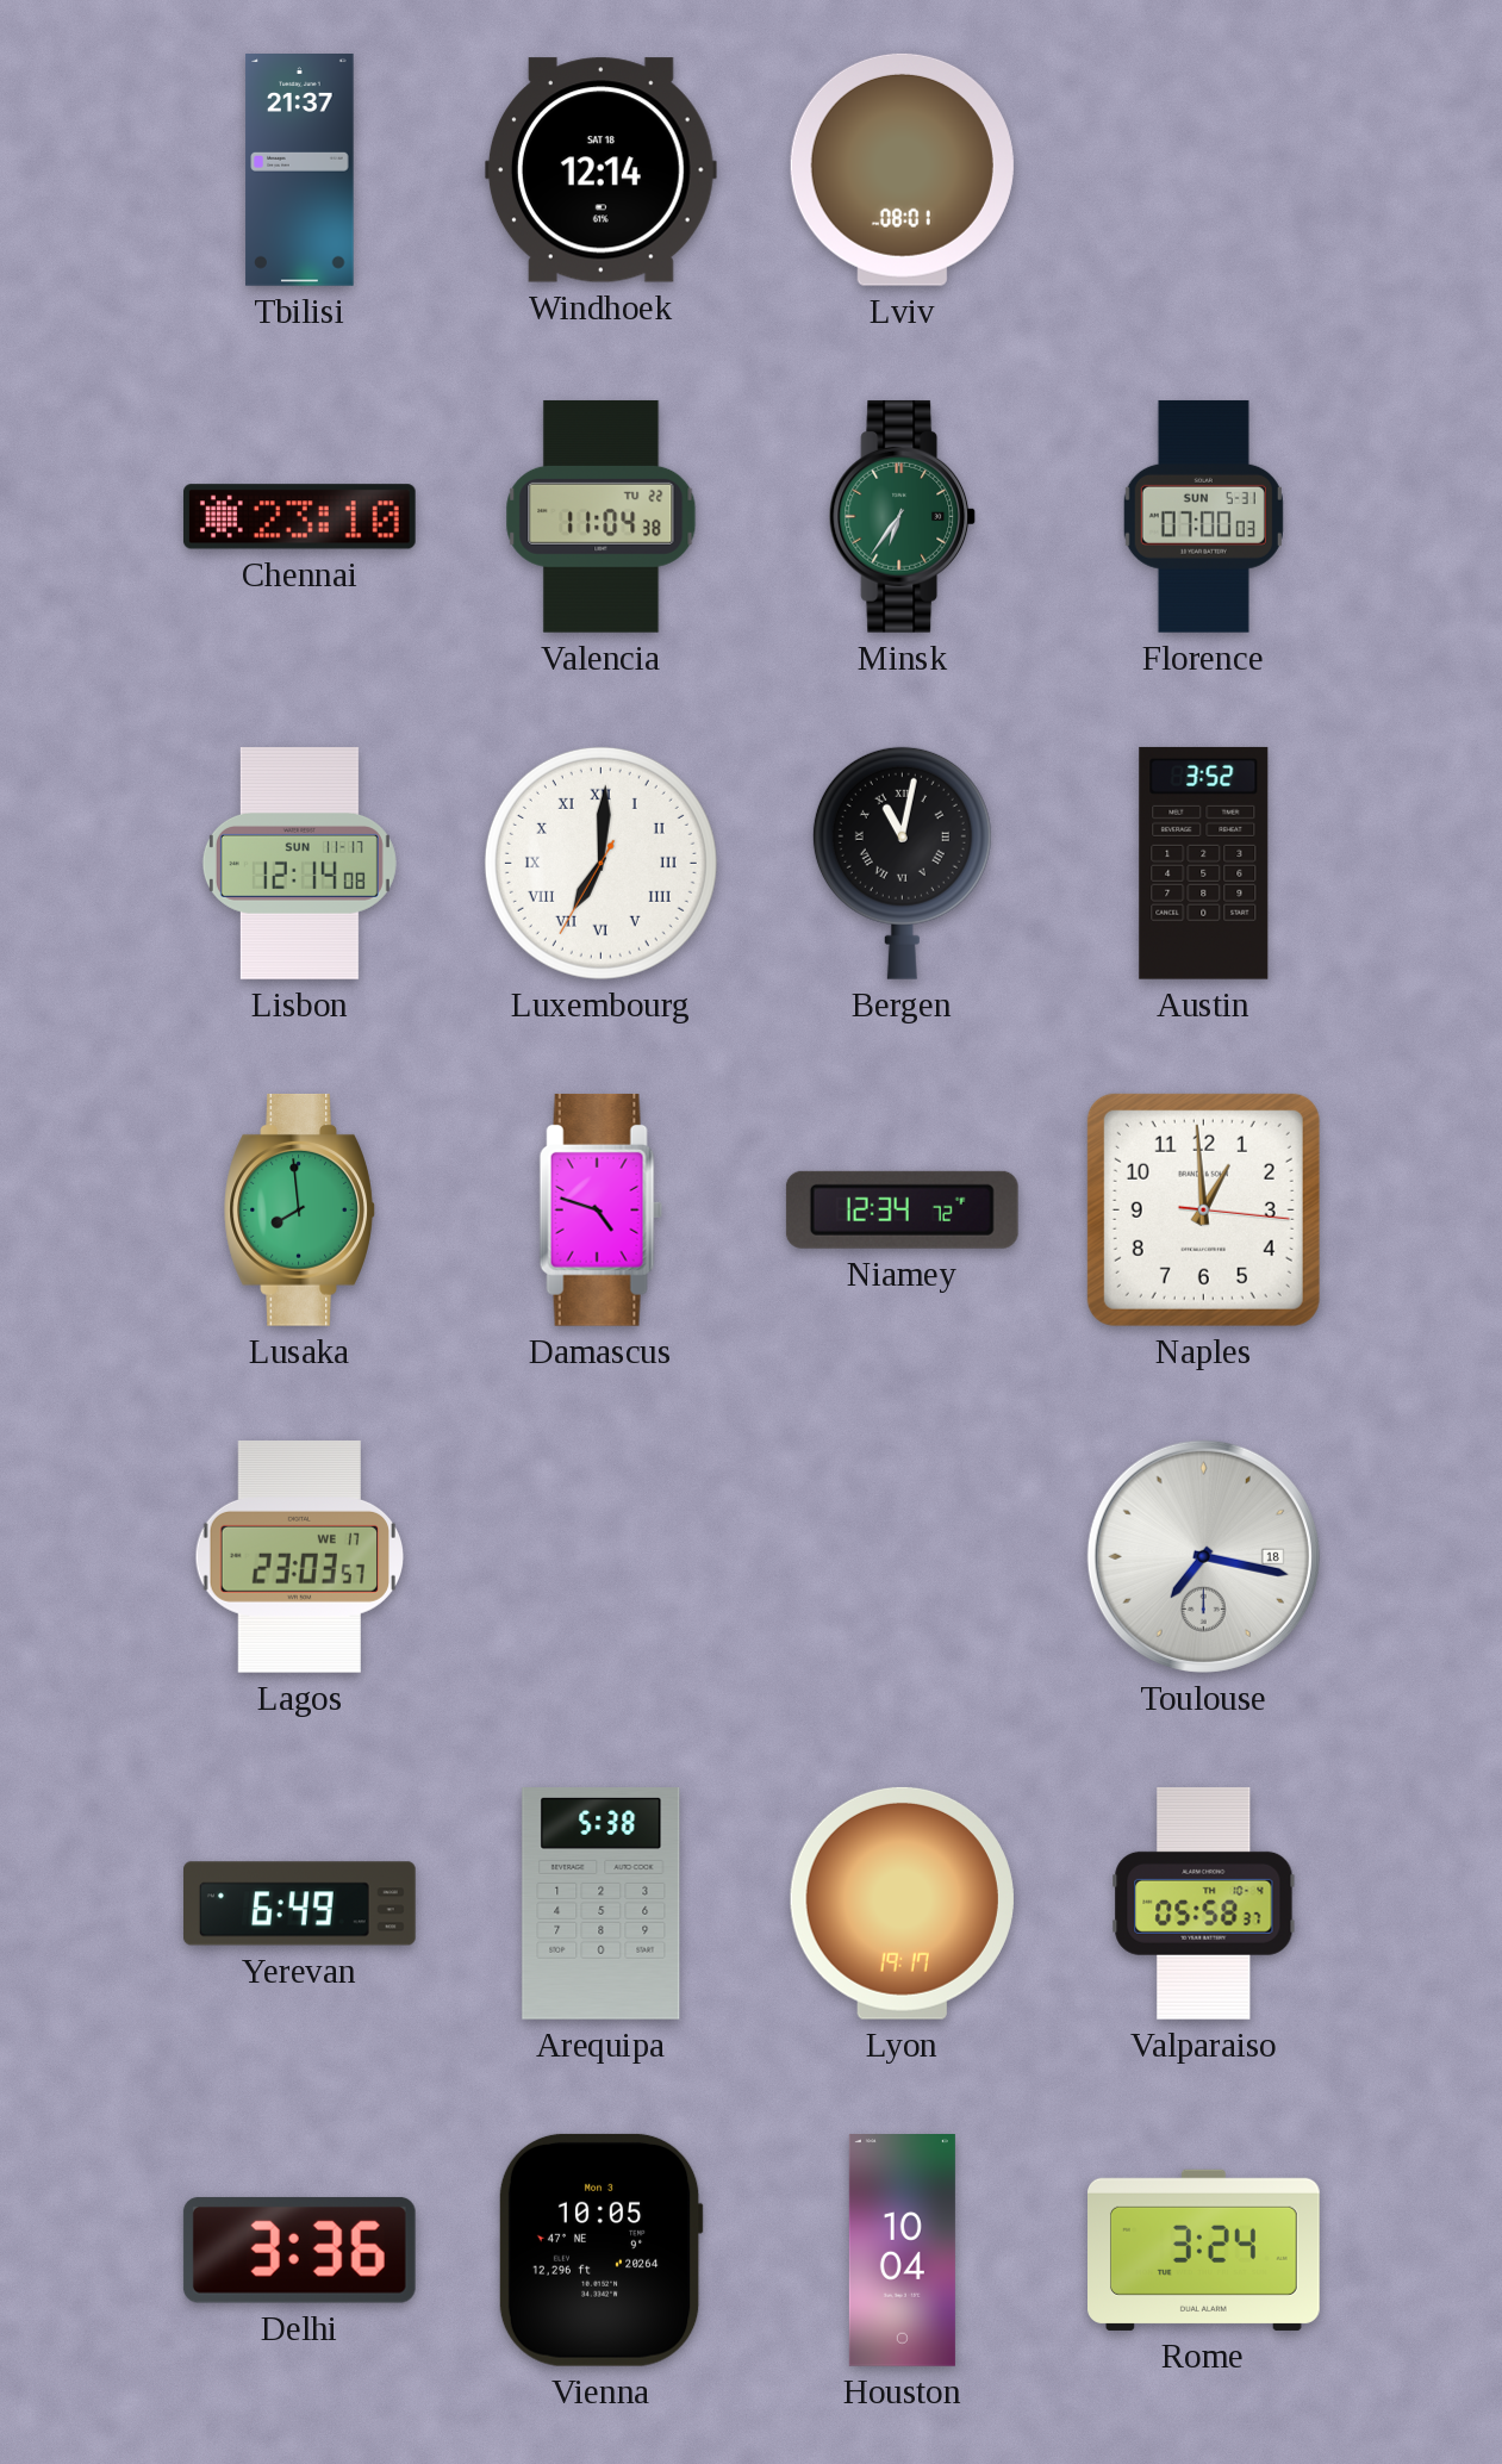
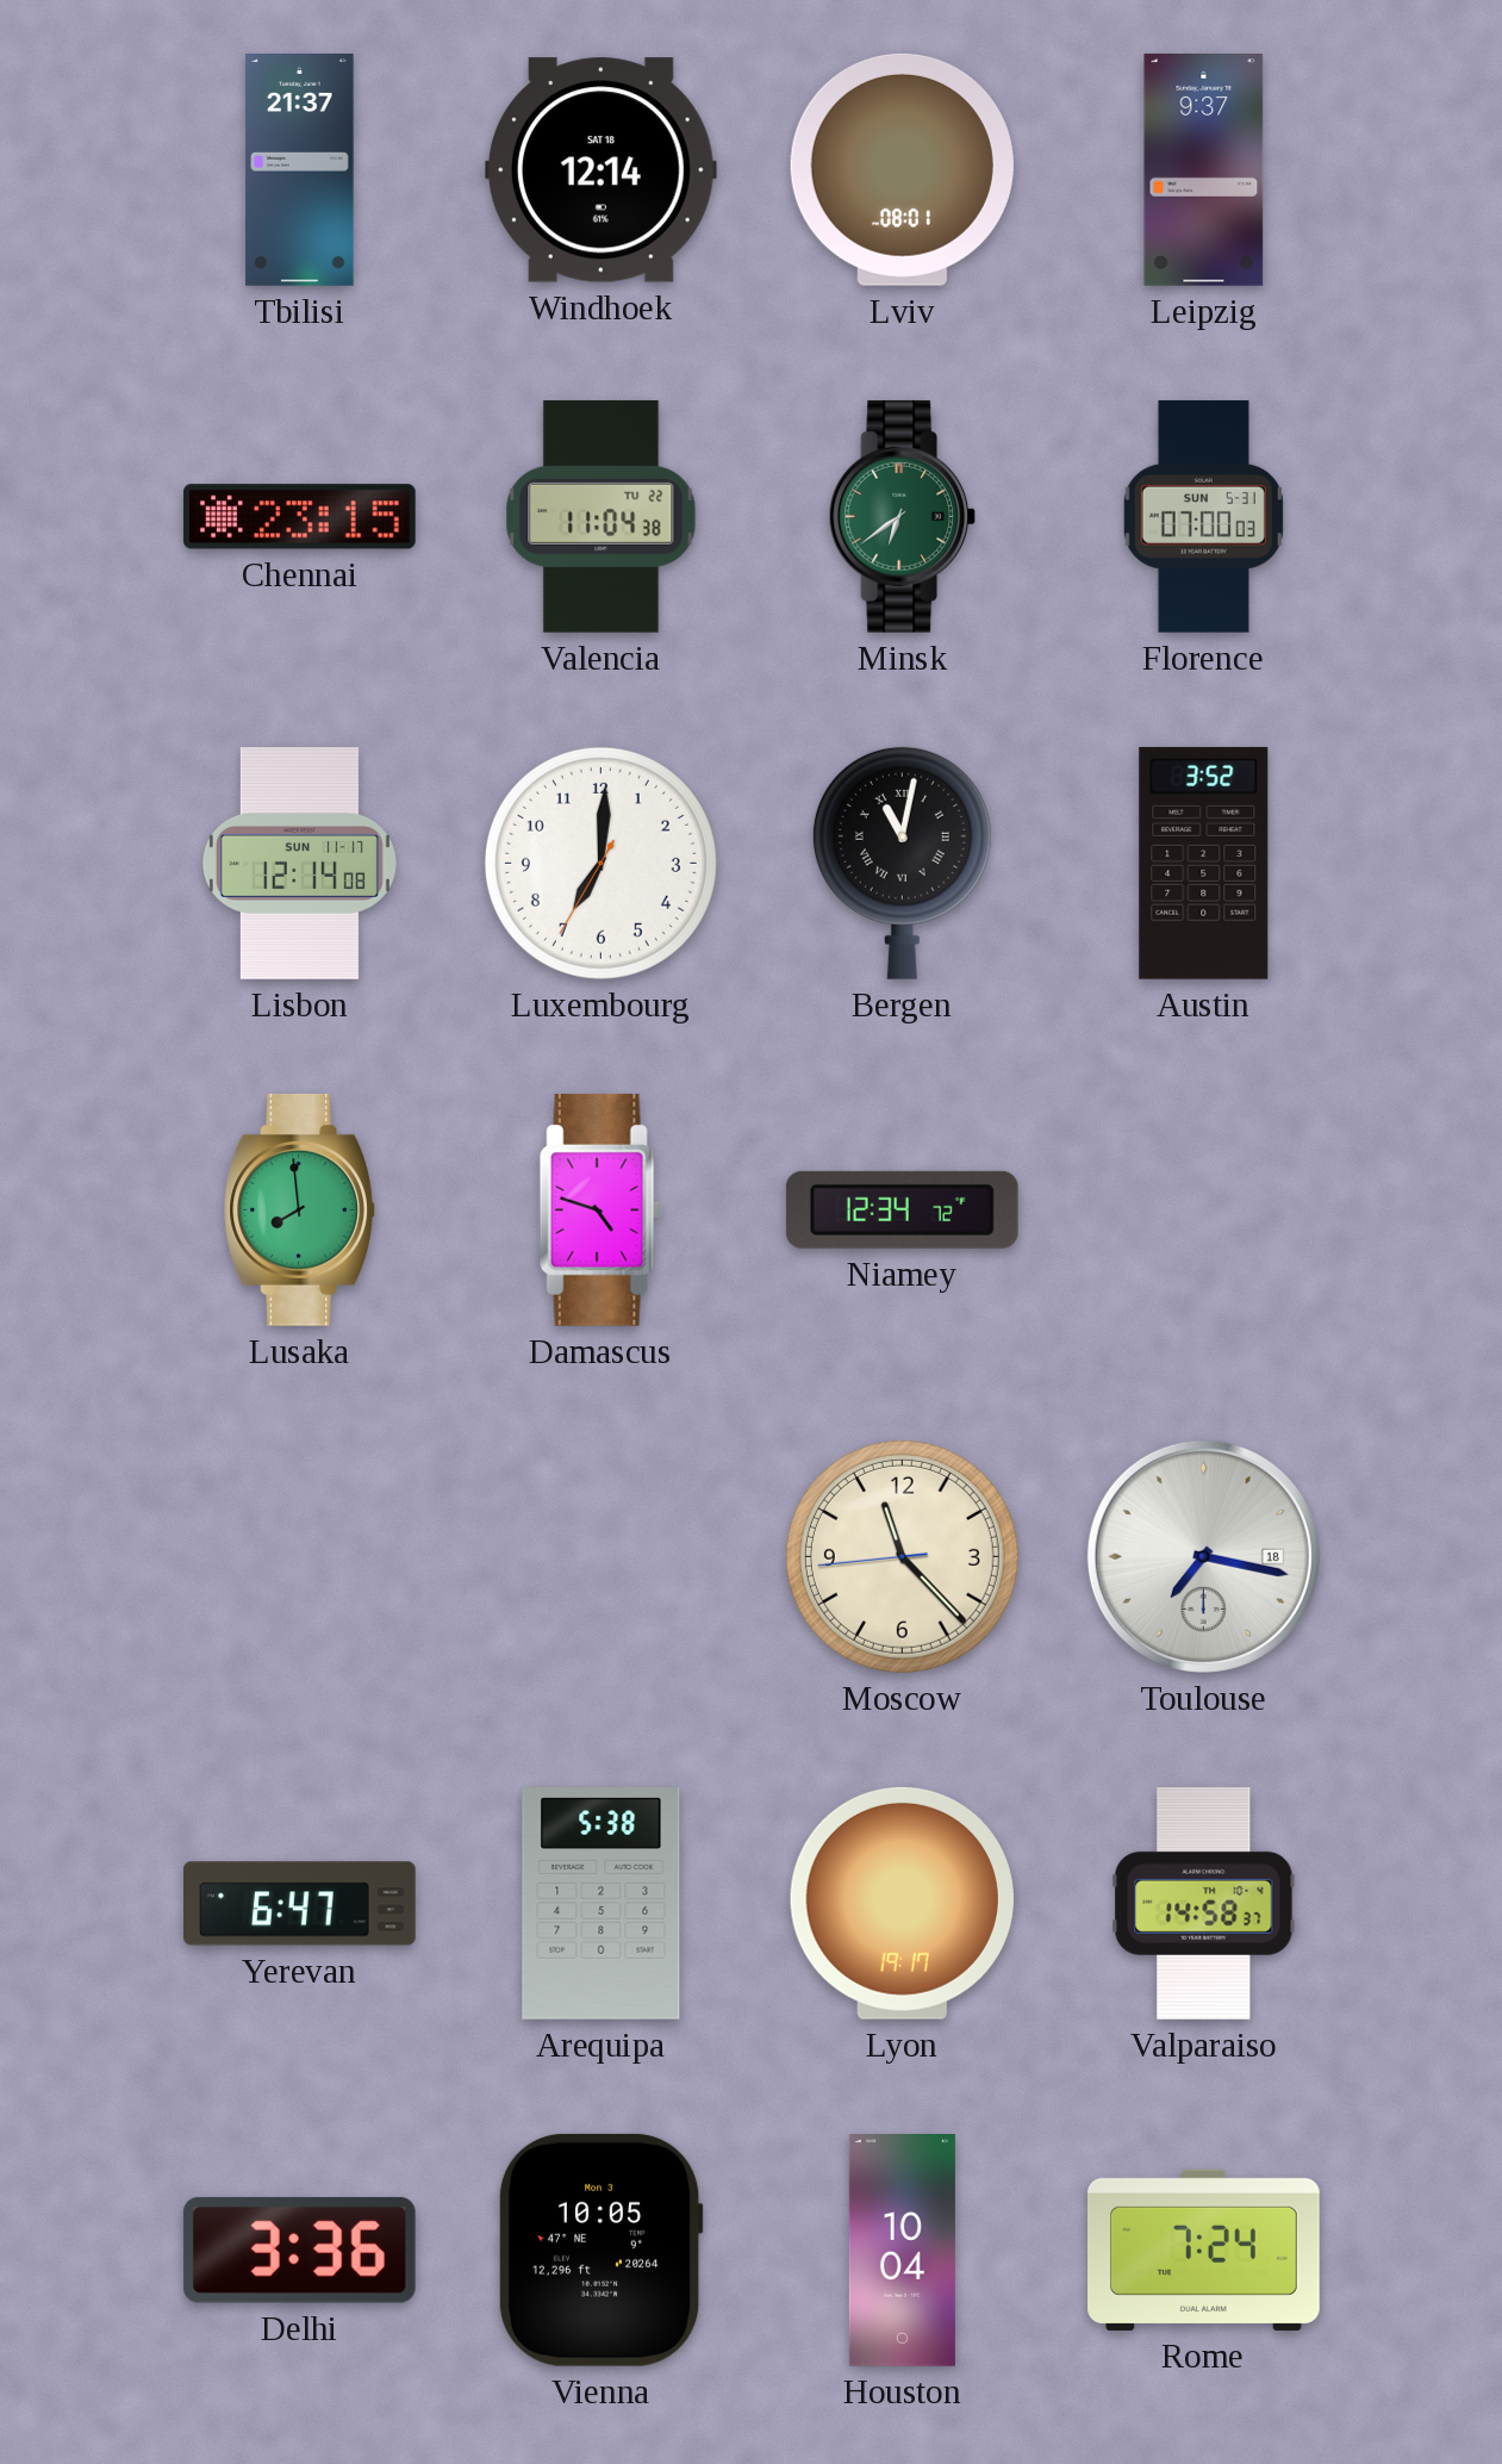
Leipzig: none -> 9:37 (1204, 170)
Chennai: 23:10 -> 23:15 (299, 517)
Minsk: 6:36 -> 6:39 (903, 516)
Luxembourg numerals: Roman -> Arabic (600, 863)
Naples: 12:59 -> none (1203, 1209)
Lagos: 23:03 -> none (299, 1557)
Moscow: none -> 11:22 (902, 1556)
Yerevan: 6:49 -> 6:47 (300, 1904)
Valparaiso: 05:58 -> 14:58 (1204, 1903)
Rome: 3:24 -> 7:24 (1204, 2250)
